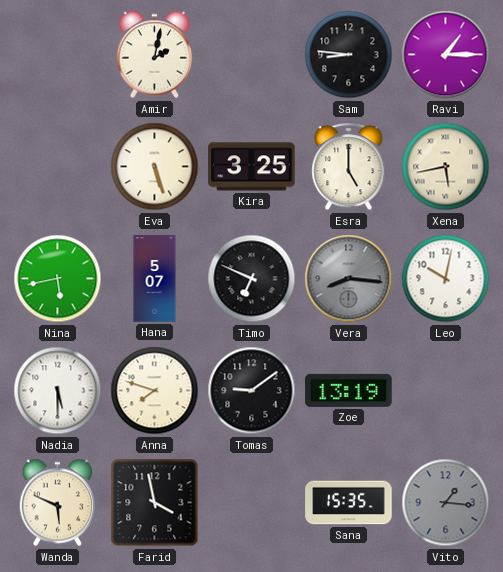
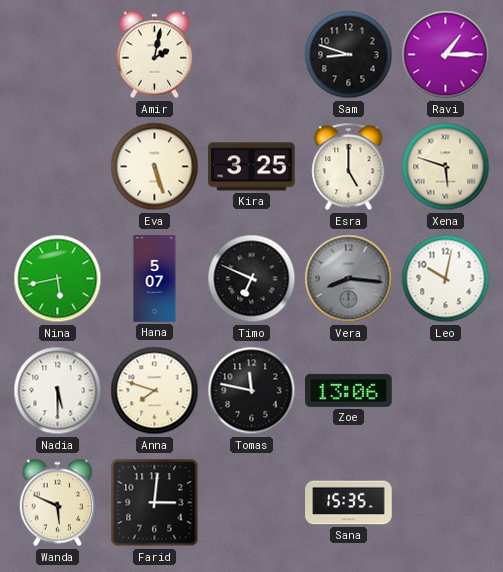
Sam: 8:46 -> 8:48 (349, 55)
Xena: 5:43 -> 5:48 (446, 167)
Tomas: 9:09 -> 11:47 (252, 391)
Zoe: 13:19 -> 13:06 (349, 390)
Farid: 3:58 -> 3:01 (155, 503)
Vito: 1:16 -> none (446, 503)
